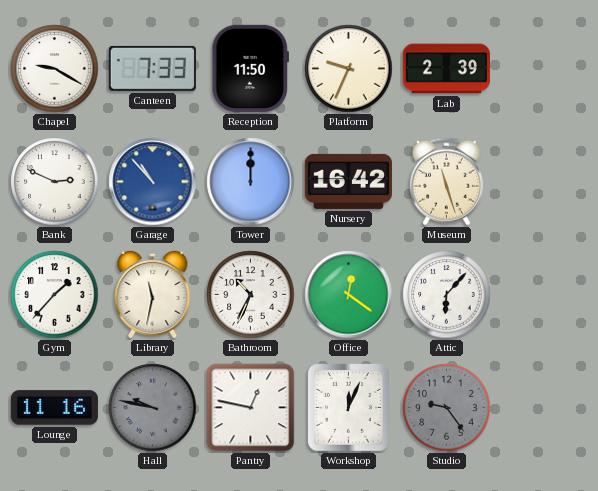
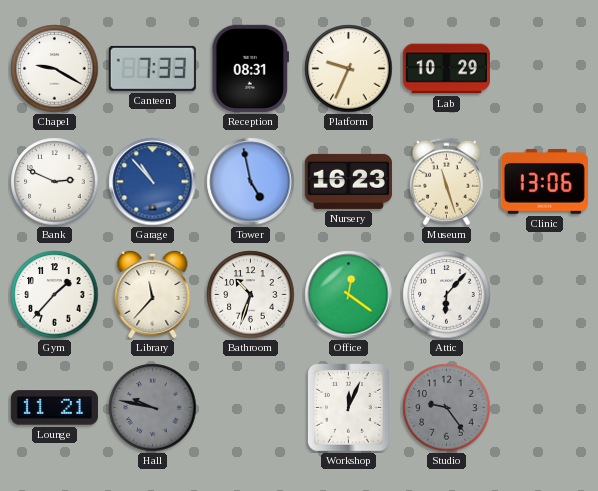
Reception: 11:50 -> 08:31 (251, 68)
Lab: 2:39 -> 10:29 (446, 69)
Tower: 12:00 -> 4:58 (251, 182)
Nursery: 16:42 -> 16:23 (348, 181)
Clinic: none -> 13:06 (544, 181)
Library: 11:32 -> 11:37 (153, 294)
Bathroom: 10:34 -> 10:33 (251, 295)
Lounge: 11:16 -> 11:21 (54, 408)
Pantry: 12:47 -> none (251, 408)
